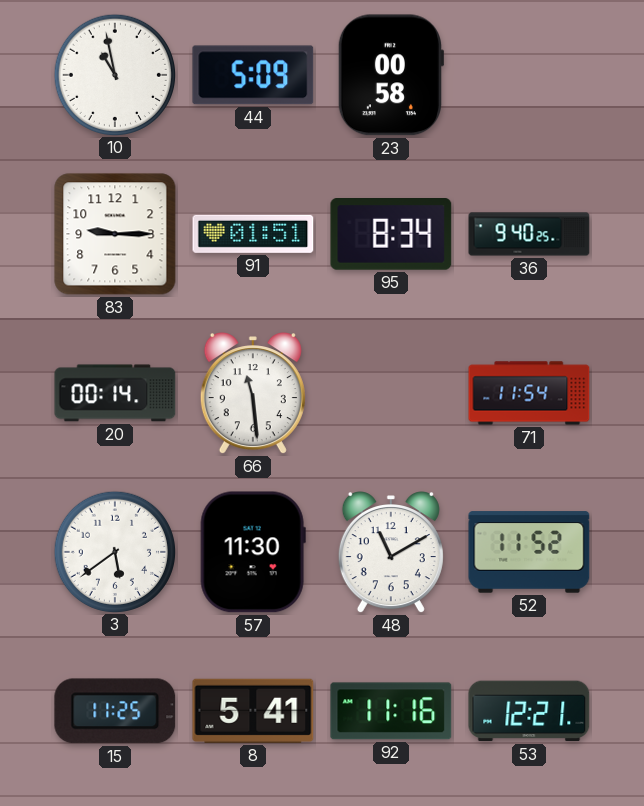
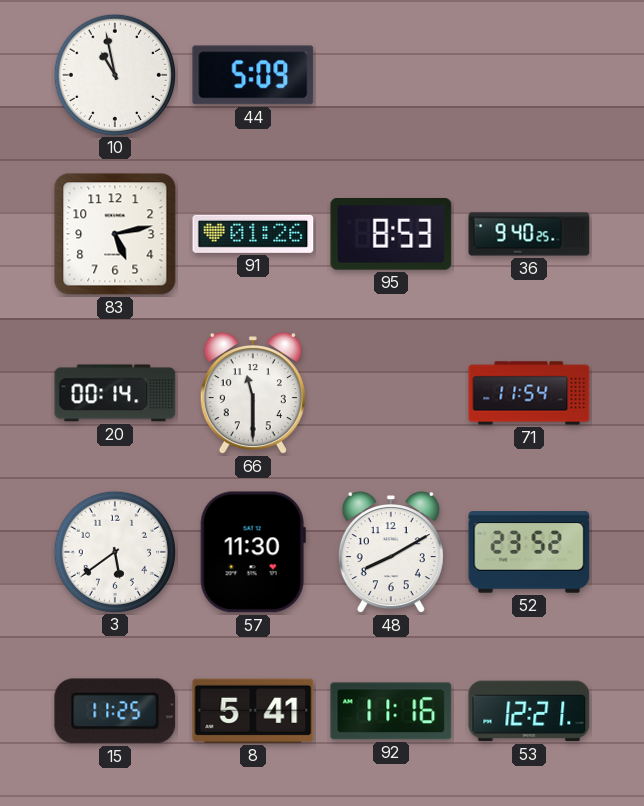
23: 00:58 -> none (390, 75)
83: 9:15 -> 5:13 (115, 234)
91: 01:51 -> 01:26 (253, 234)
95: 8:34 -> 8:53 (391, 234)
66: 11:29 -> 11:30 (253, 394)
48: 11:10 -> 8:10 (391, 553)
52: 11:52 -> 23:52 (529, 552)
